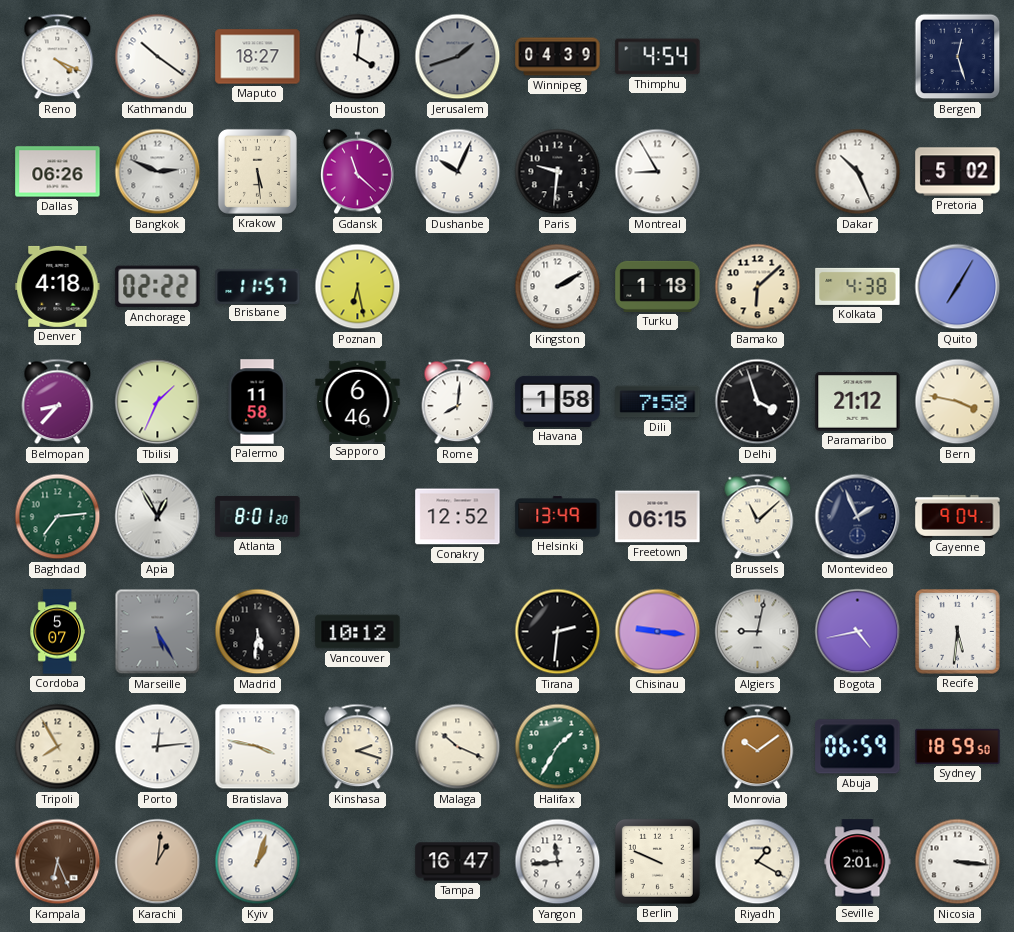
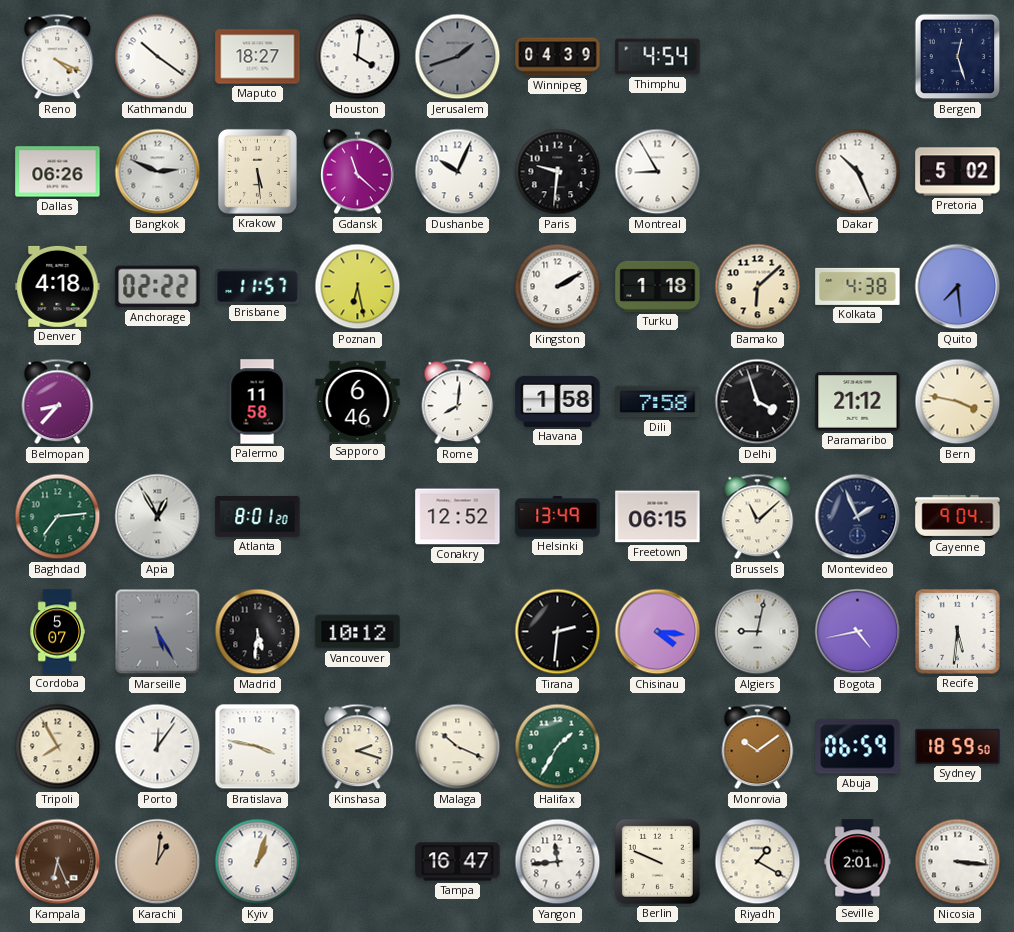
Quito: 7:05 -> 7:29 (958, 287)
Tbilisi: 1:34 -> none (158, 402)
Chisinau: 9:16 -> 4:16 (658, 632)
Porto: 12:14 -> 12:06 (158, 747)
